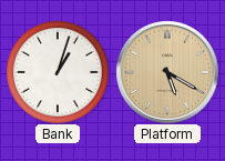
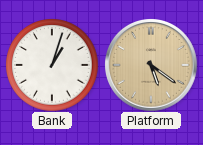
Platform: 5:20 -> 5:21 (151, 65)
